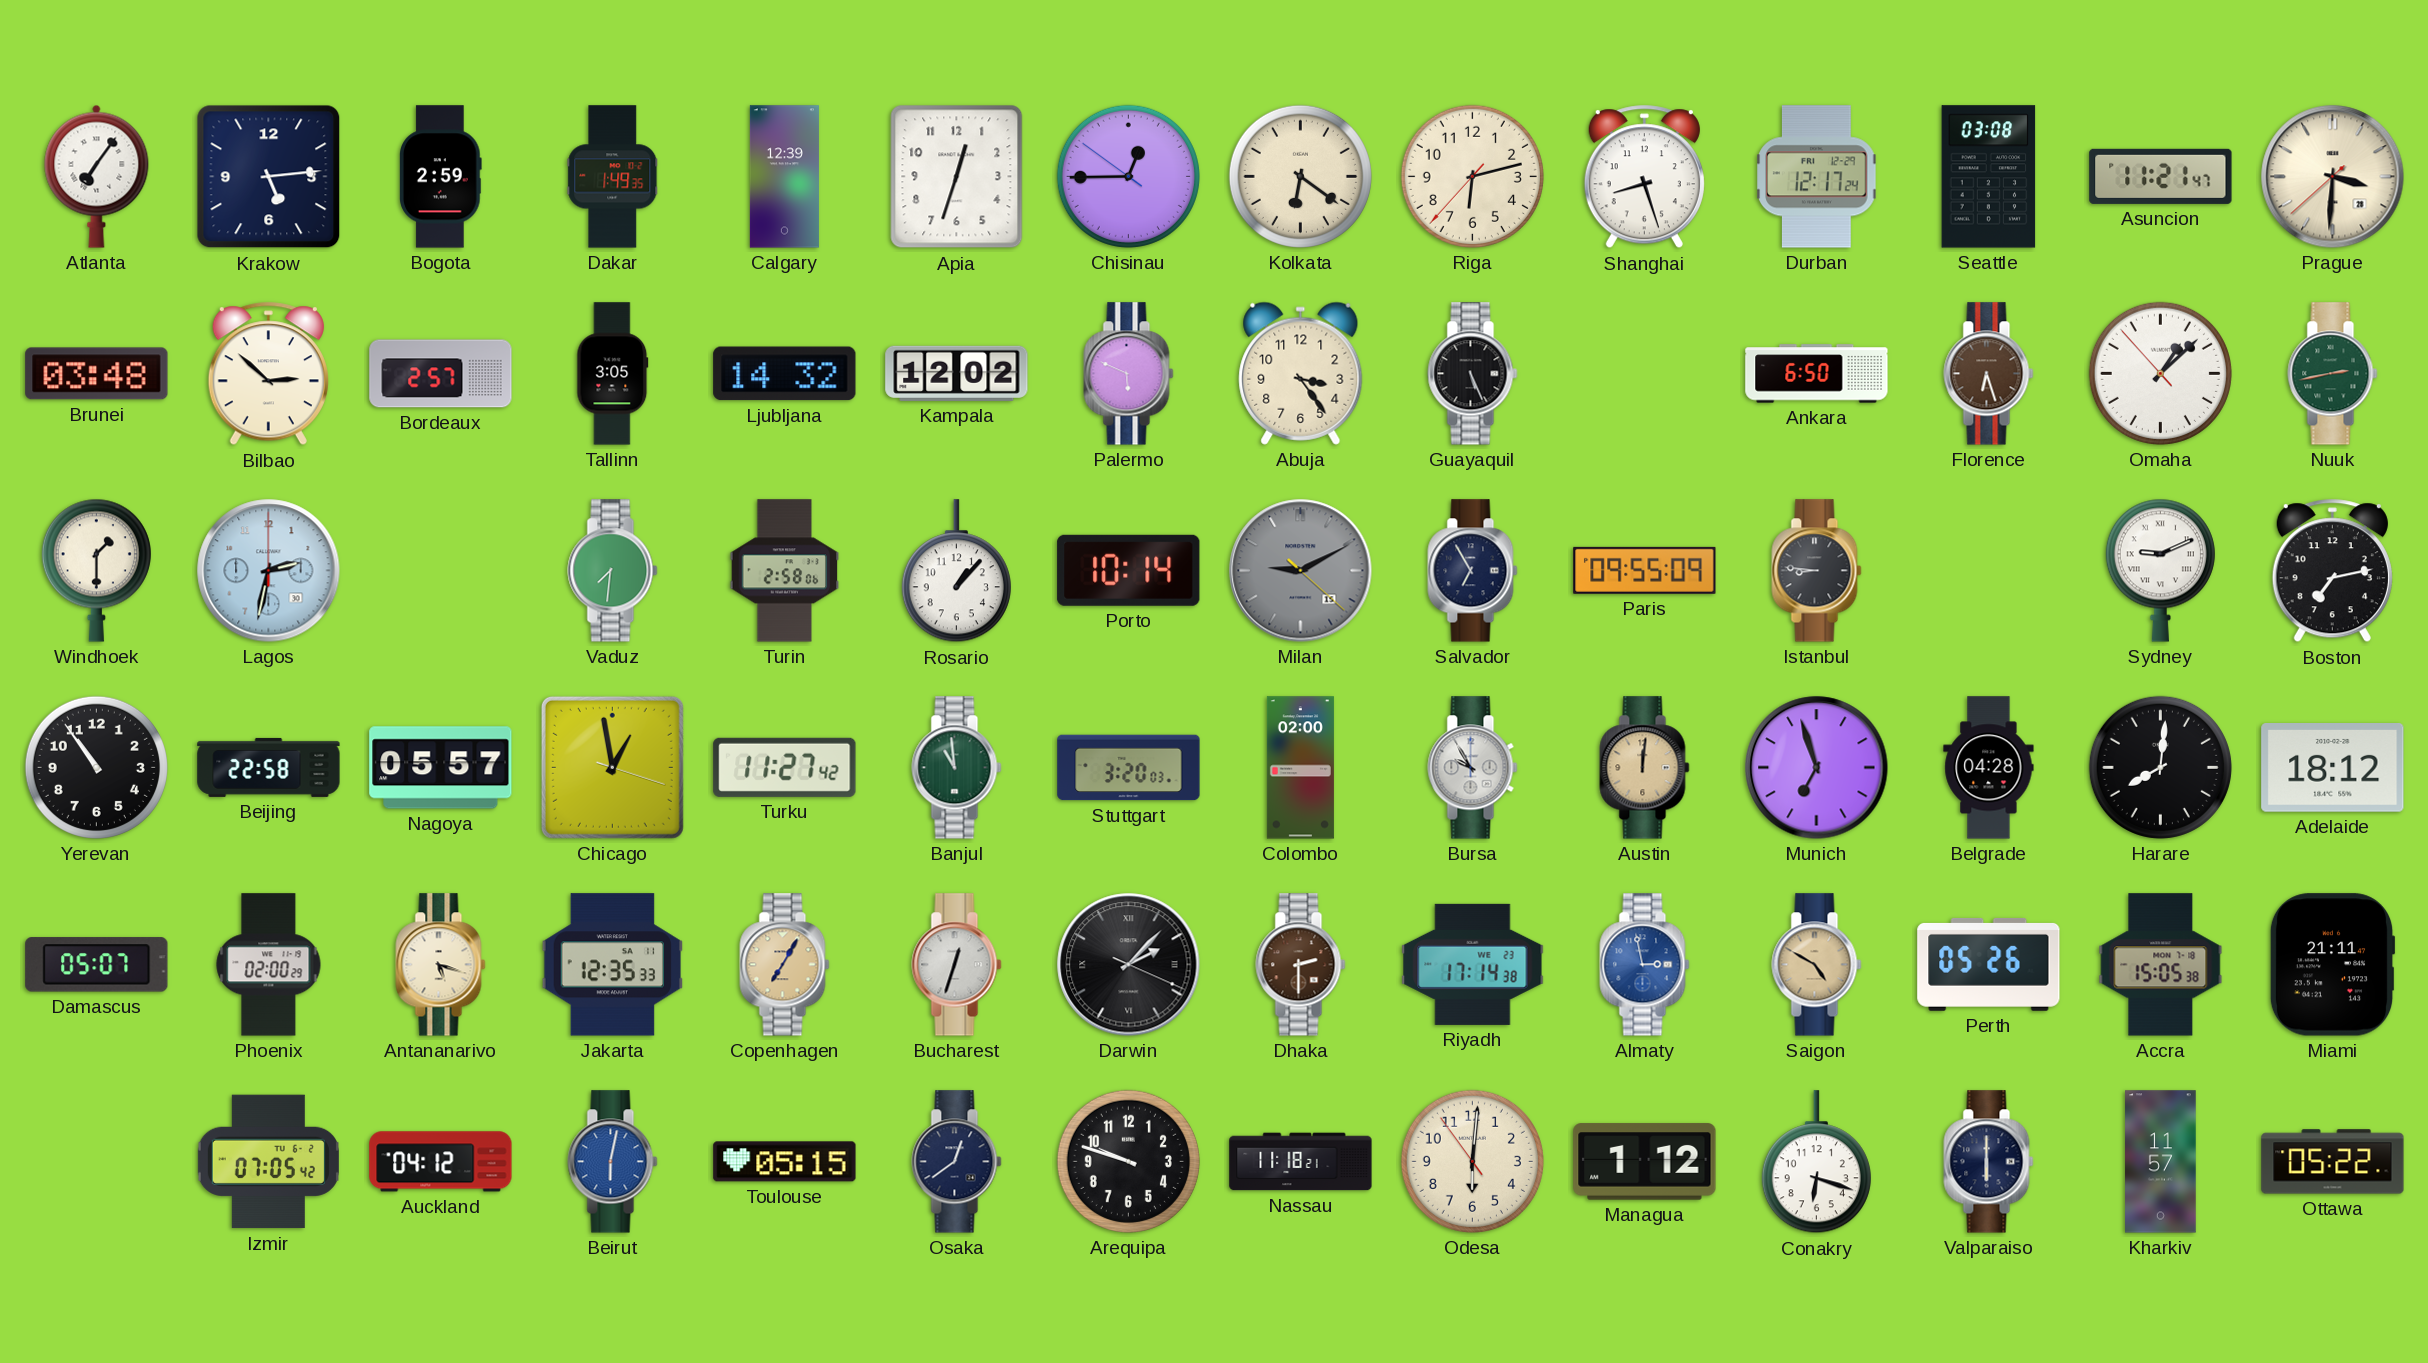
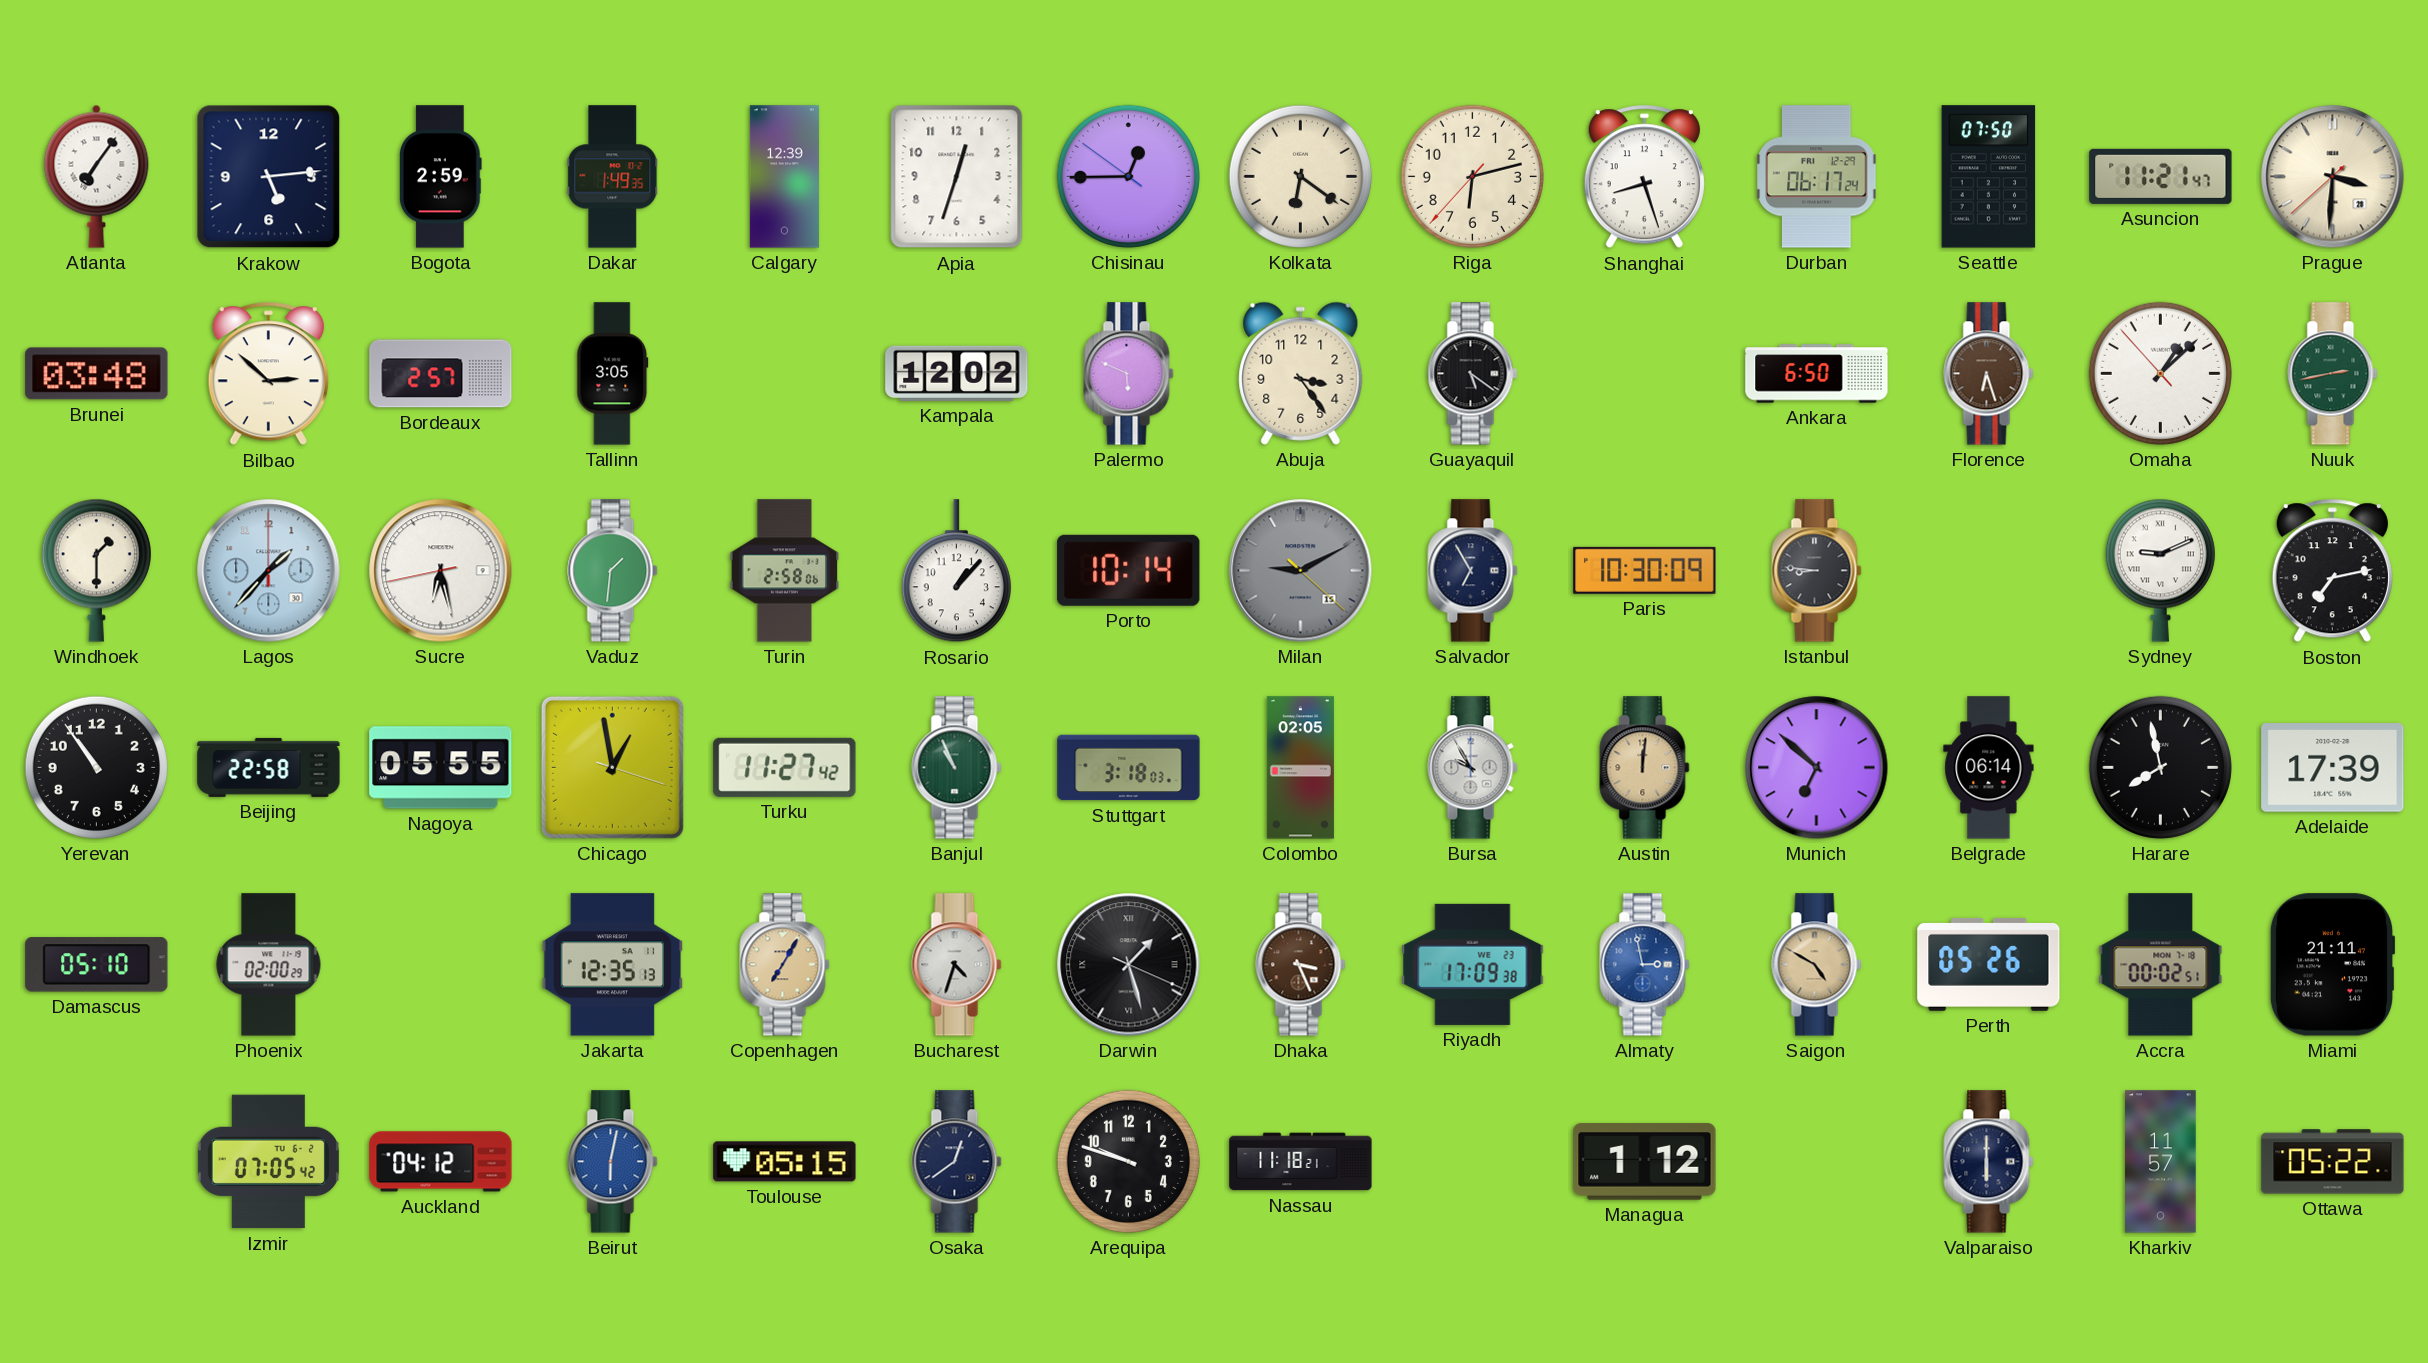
Durban: 12:17 -> 06:17 (1817, 177)
Seattle: 03:08 -> 07:50 (1989, 177)
Ljubljana: 14:32 -> none (785, 374)
Guayaquil: 5:26 -> 5:21 (1473, 374)
Lagos: 2:32 -> 1:37 (269, 571)
Sucre: none -> 6:27 (441, 571)
Vaduz: 7:31 -> 1:31 (613, 571)
Paris: 09:55 -> 10:30 (1645, 570)
Nagoya: 05:57 -> 05:55 (441, 768)
Banjul: 10:59 -> 10:56 (957, 768)
Stuttgart: 3:20 -> 3:18 (1129, 768)
Colombo: 02:00 -> 02:05 (1300, 768)
Munich: 6:57 -> 6:52 (1817, 768)
Belgrade: 04:28 -> 06:14 (1989, 768)
Harare: 8:01 -> 7:58 (2160, 767)
Adelaide: 18:12 -> 17:39 (2333, 768)
Damascus: 05:07 -> 05:10 (97, 965)
Antananarivo: 5:18 -> none (441, 965)
Jakarta: 12:35:33 -> 12:35:13 (613, 965)
Bucharest: 12:33 -> 4:33 (957, 965)
Darwin: 2:07 -> 1:27 (1129, 965)
Dhaka: 2:30 -> 3:26 (1301, 965)
Riyadh: 17:14 -> 17:09 (1473, 964)
Accra: 15:05 -> 00:02 (2161, 965)
Odesa: 6:00 -> none (1472, 1161)
Conakry: 6:18 -> none (1816, 1162)
